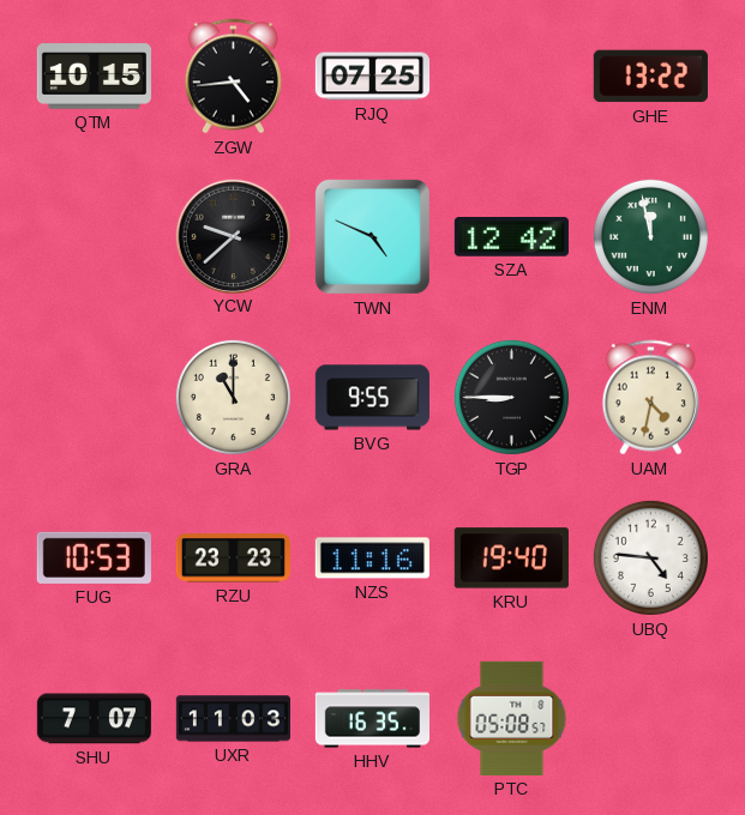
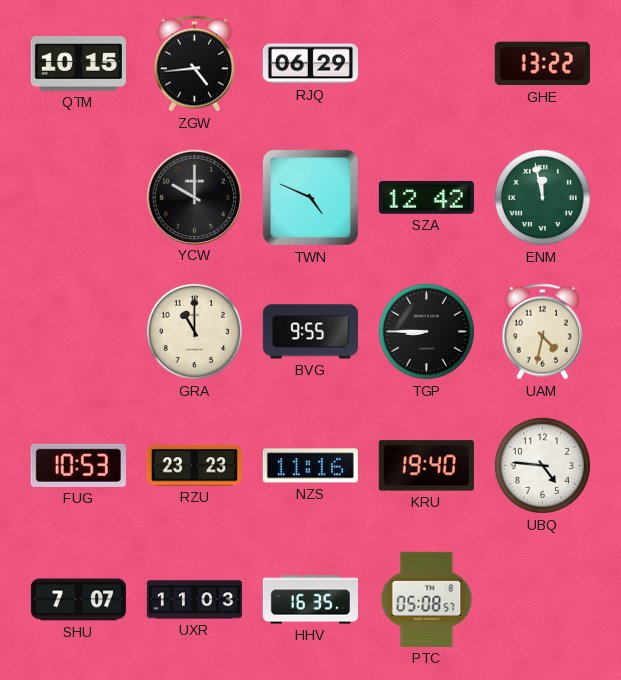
RJQ: 07:25 -> 06:29 (310, 64)
YCW: 9:38 -> 10:00 (194, 197)
